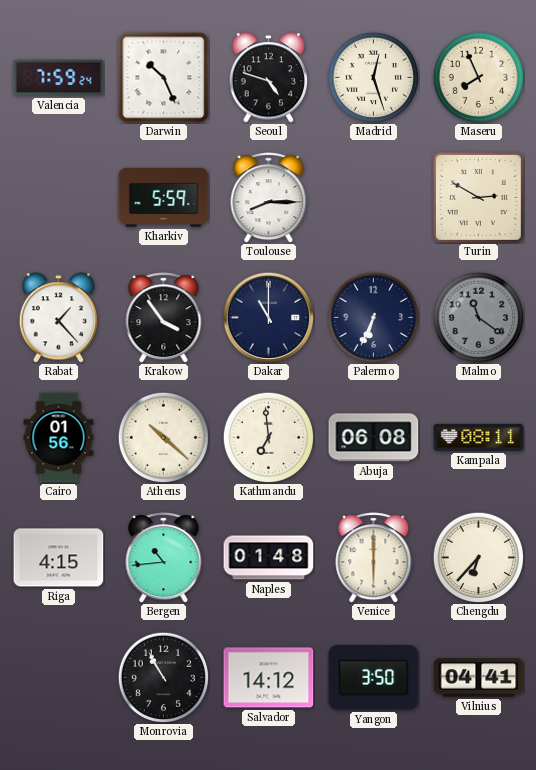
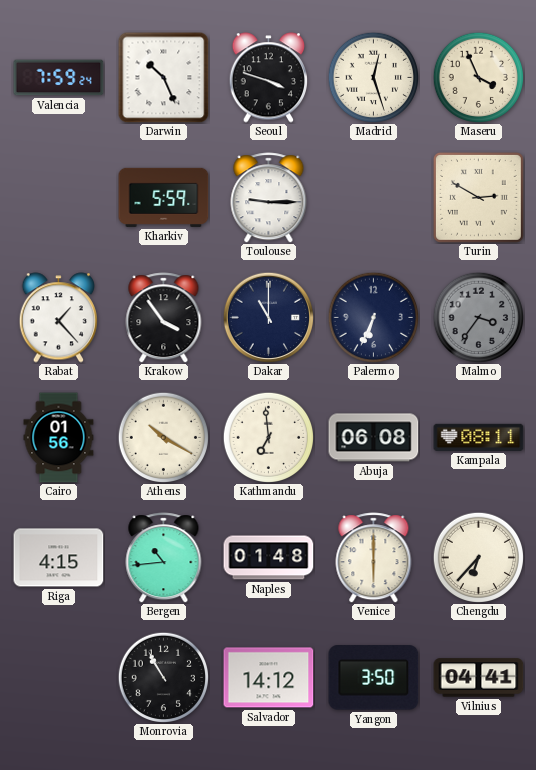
Seoul: 4:48 -> 3:48 (269, 78)
Maseru: 7:56 -> 3:56 (478, 77)
Toulouse: 8:15 -> 9:15 (269, 198)
Malmo: 11:21 -> 3:36 (478, 317)
Athens: 10:22 -> 10:20 (163, 437)
